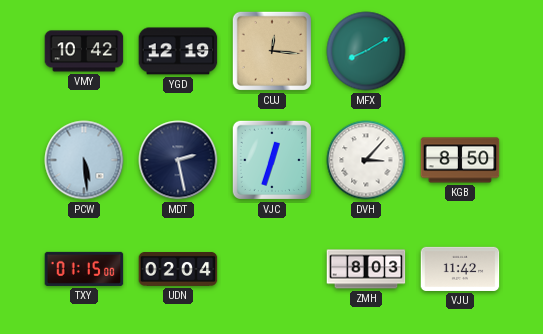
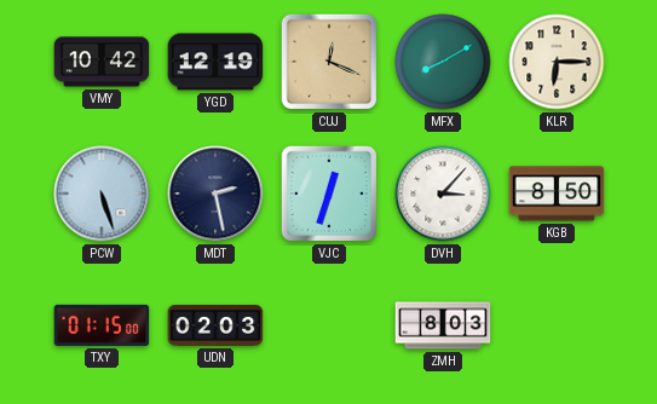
CUJ: 12:16 -> 12:19 (329, 62)
KLR: none -> 6:15 (557, 62)
PCW: 5:29 -> 5:27 (102, 194)
UDN: 02:04 -> 02:03 (215, 327)
VJU: 11:42 -> none (460, 269)
